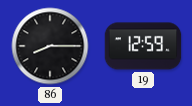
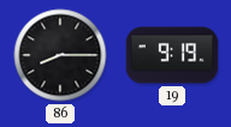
19: 12:59 -> 9:19 (172, 55)
